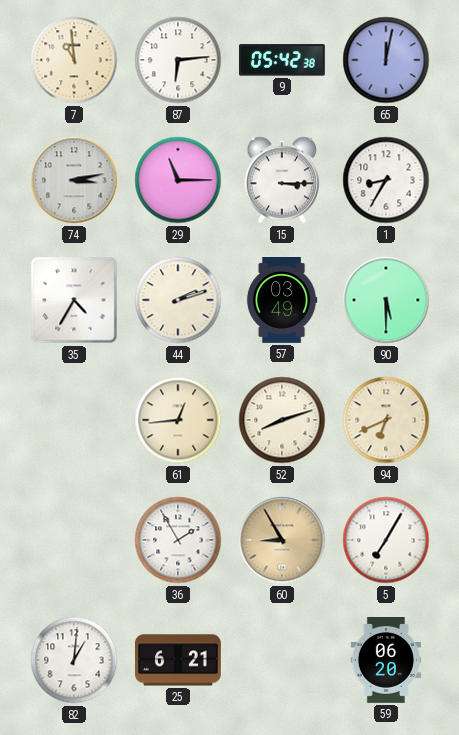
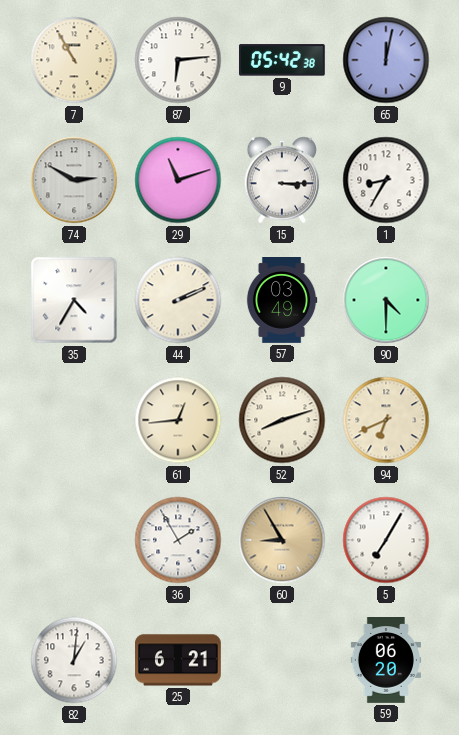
7: 10:59 -> 10:55 (74, 60)
74: 3:13 -> 2:50 (74, 180)
29: 11:15 -> 11:12 (178, 180)
44: 2:12 -> 2:11 (178, 300)
90: 5:30 -> 4:30 (386, 300)
